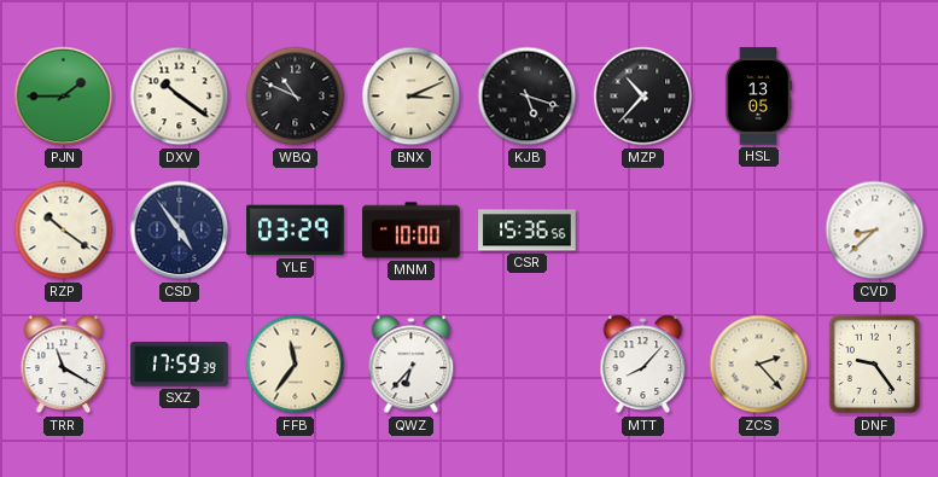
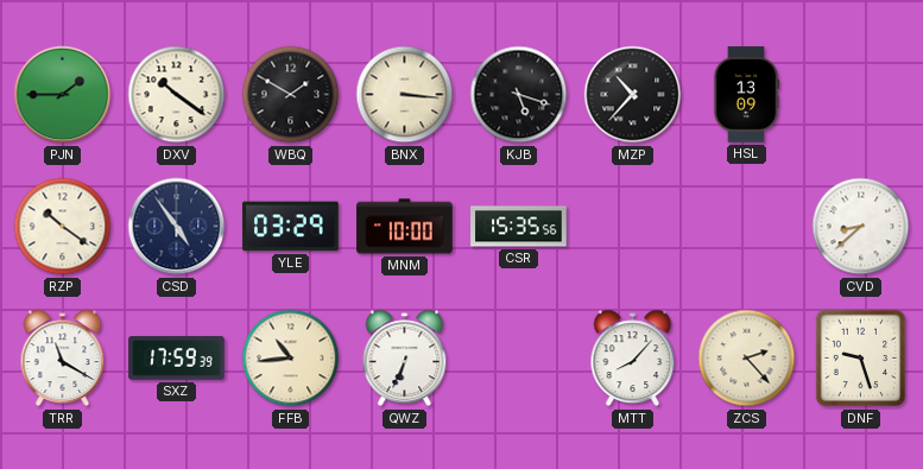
WBQ: 10:49 -> 1:50 (291, 95)
BNX: 3:11 -> 3:16 (405, 95)
HSL: 13:05 -> 13:09 (746, 95)
CSR: 15:36 -> 15:35 (519, 227)
FFB: 11:36 -> 10:44 (291, 359)
QWZ: 6:37 -> 6:34 (405, 359)
DNF: 9:24 -> 9:27 (861, 359)
